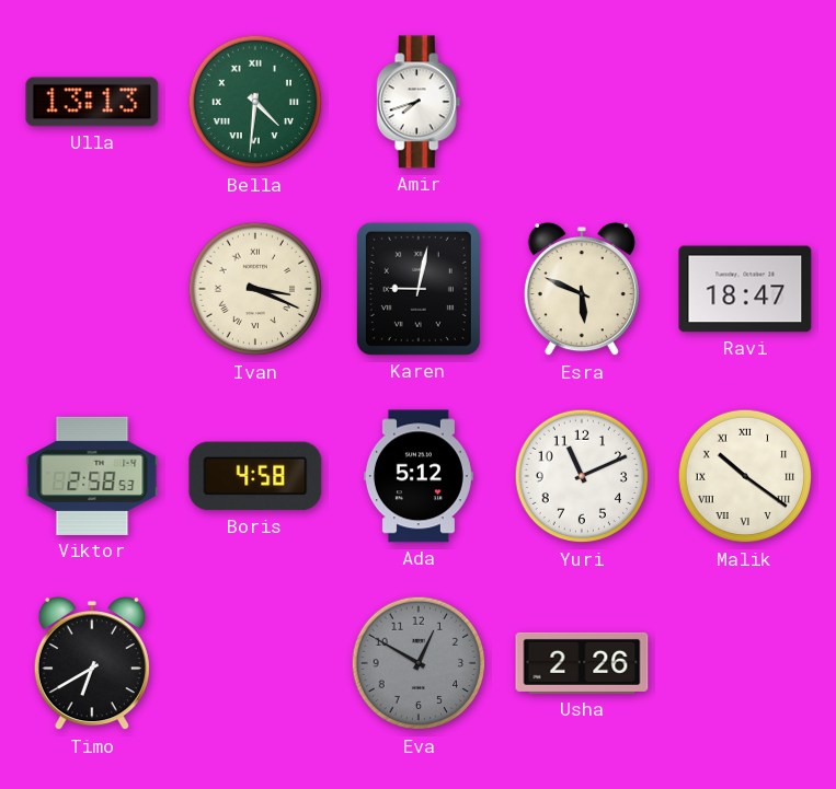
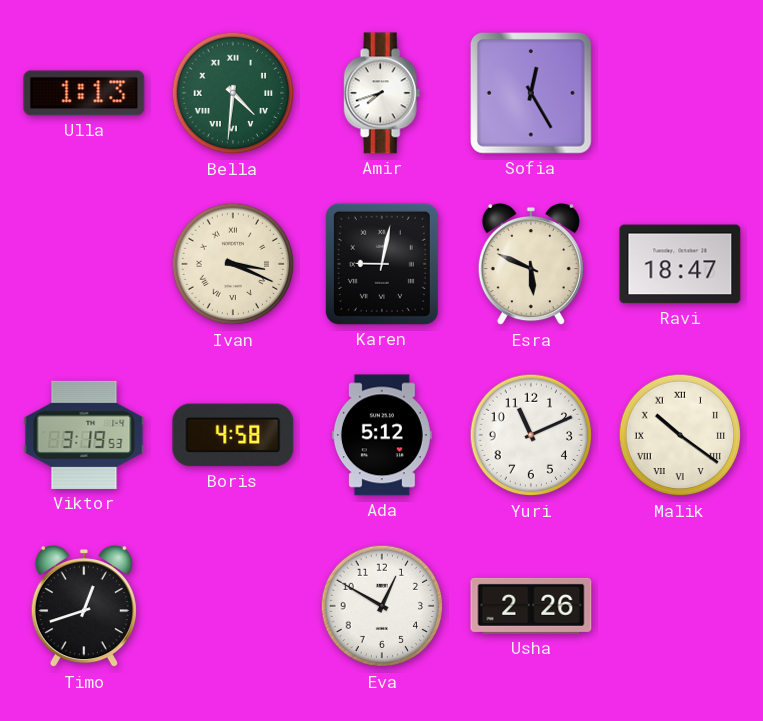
Ulla: 13:13 -> 1:13 (84, 93)
Sofia: none -> 12:25 (531, 93)
Viktor: 2:58 -> 3:19 (84, 435)
Timo: 6:40 -> 12:42 (84, 606)
Eva dial: grey -> white (382, 606)
